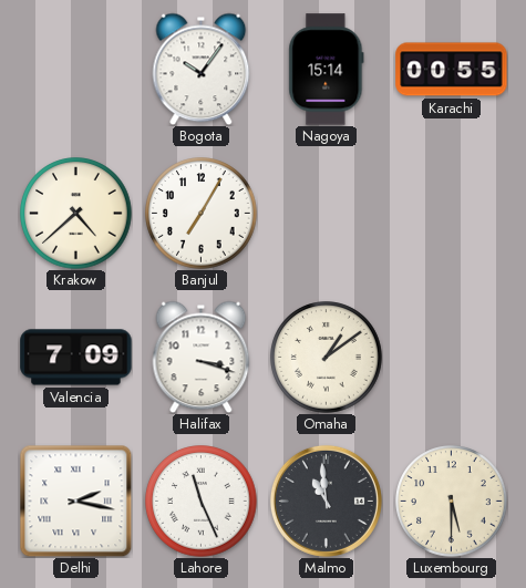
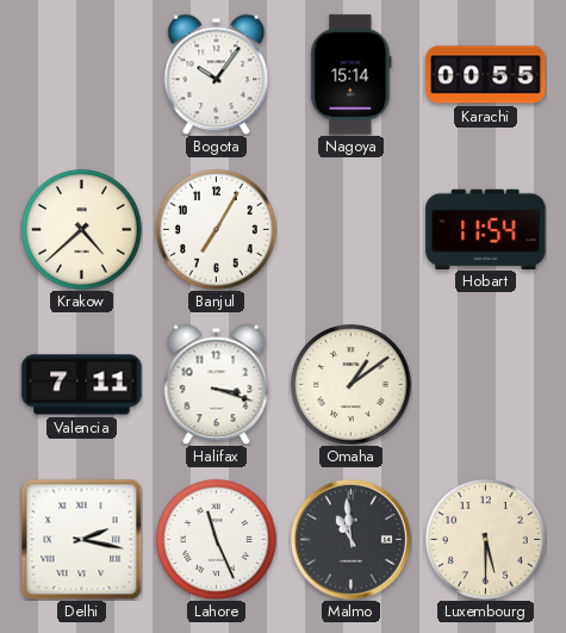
Hobart: none -> 11:54 (486, 229)
Valencia: 7:09 -> 7:11 (82, 385)
